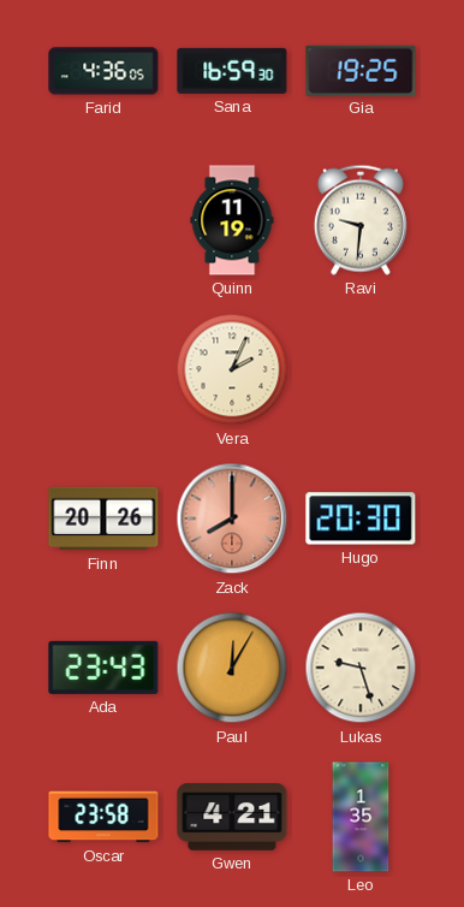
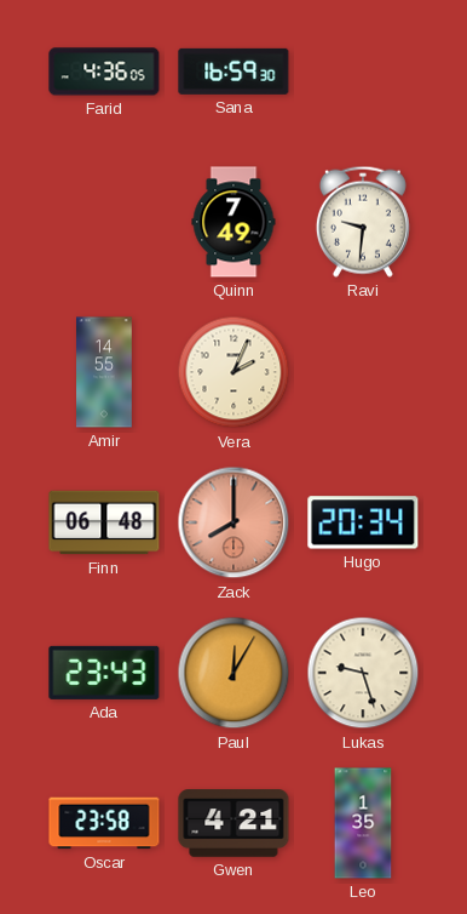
Gia: 19:25 -> none (361, 70)
Quinn: 11:19 -> 7:49 (234, 222)
Amir: none -> 14:55 (105, 372)
Finn: 20:26 -> 06:48 (104, 522)
Hugo: 20:30 -> 20:34 (363, 522)
